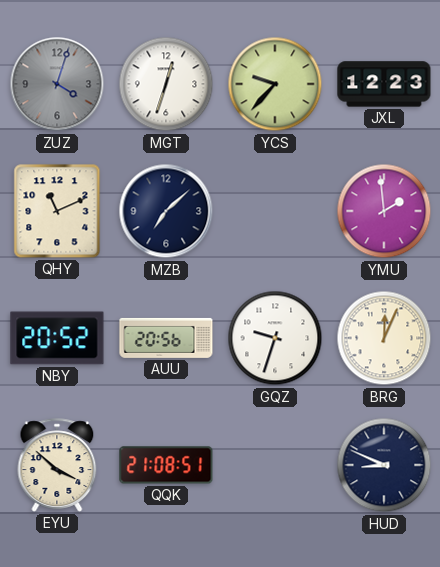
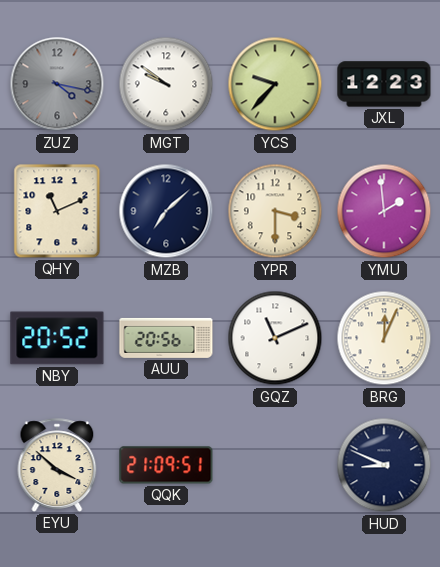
ZUZ: 4:03 -> 4:17 (57, 84)
MGT: 12:33 -> 9:51 (166, 84)
YPR: none -> 3:30 (275, 211)
GQZ: 9:33 -> 11:11 (275, 338)
QQK: 21:08 -> 21:09 (166, 465)
